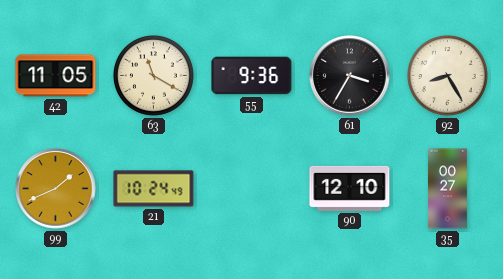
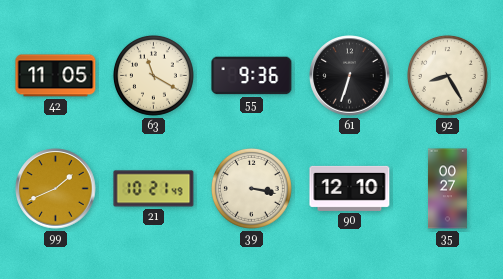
61: 3:35 -> 6:33 (350, 76)
21: 10:24 -> 10:21 (154, 189)
39: none -> 3:17 (251, 188)
